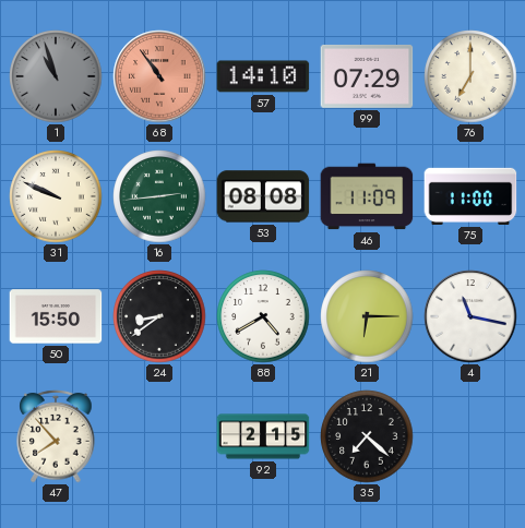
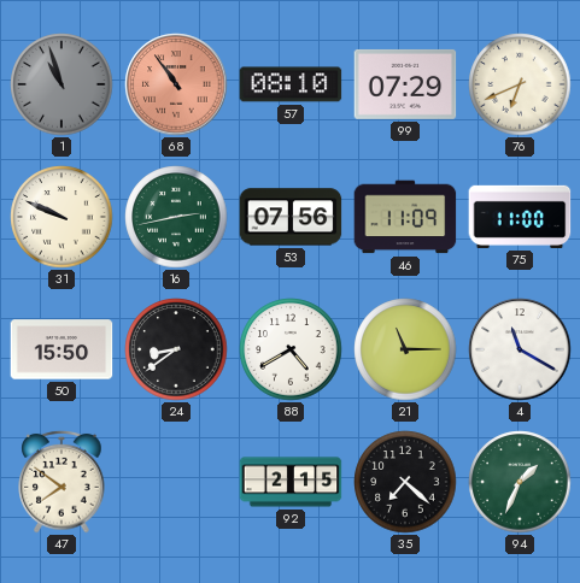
57: 14:10 -> 08:10 (291, 84)
76: 7:00 -> 6:41 (520, 84)
16: 2:44 -> 2:43 (176, 217)
53: 08:08 -> 07:56 (291, 217)
21: 6:15 -> 11:15 (405, 349)
4: 11:17 -> 11:20 (520, 349)
47: 7:53 -> 7:51 (61, 482)
94: none -> 1:34 (520, 482)
